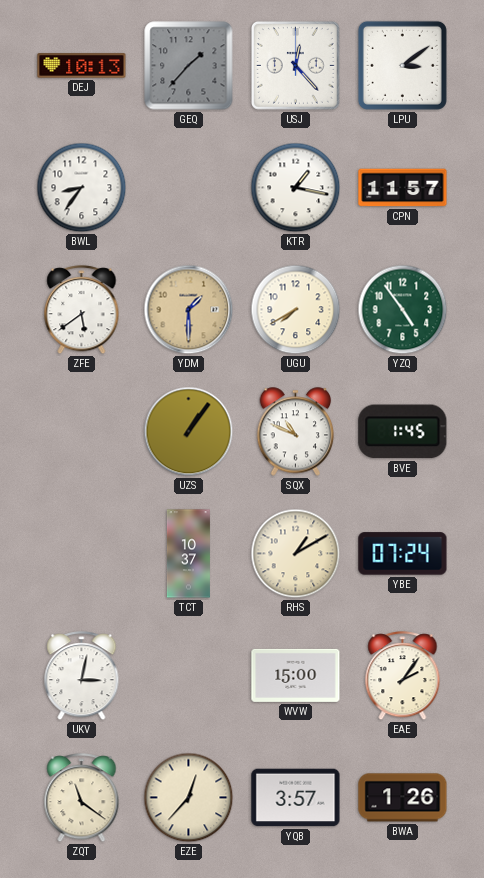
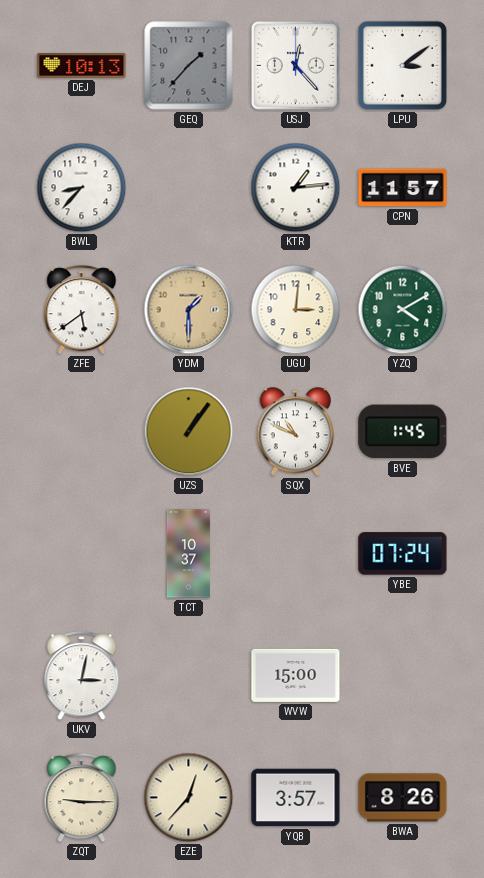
BWL: 8:36 -> 8:37 (82, 188)
KTR: 1:17 -> 1:14 (296, 188)
UGU: 7:40 -> 3:01 (296, 310)
YZQ: 4:54 -> 4:10 (403, 310)
RHS: 1:10 -> none (296, 554)
EAE: 2:06 -> none (403, 676)
ZQT: 11:21 -> 9:15 (82, 798)
BWA: 1:26 -> 8:26 (403, 798)
